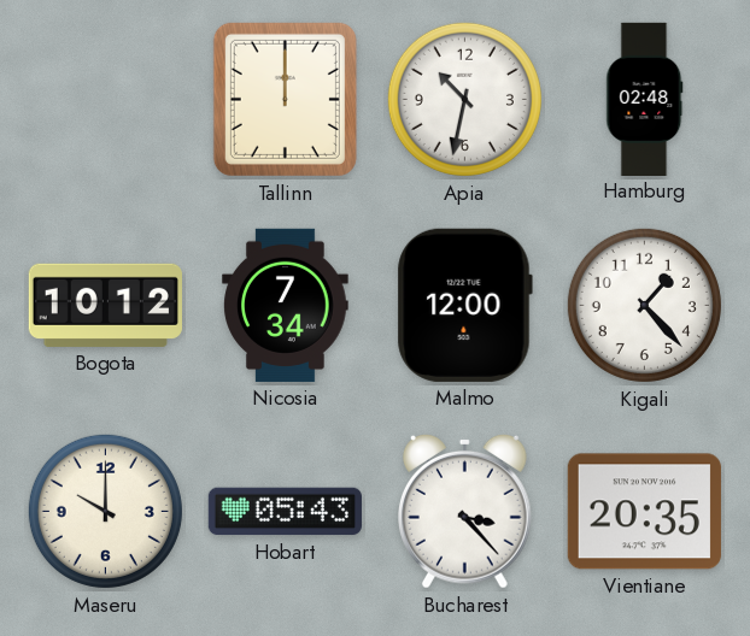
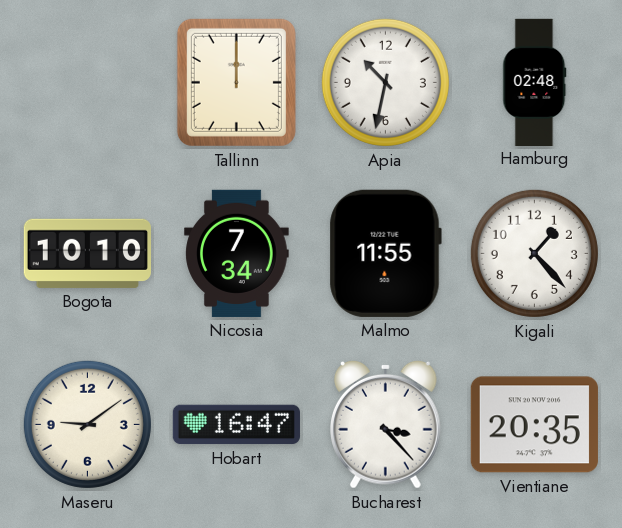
Bogota: 10:12 -> 10:10 (87, 253)
Malmo: 12:00 -> 11:55 (385, 253)
Maseru: 10:00 -> 9:09 (87, 424)
Hobart: 05:43 -> 16:47 (236, 425)
